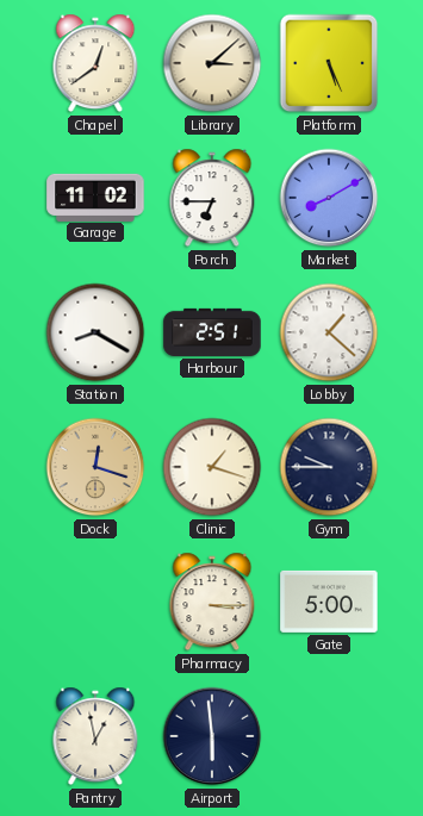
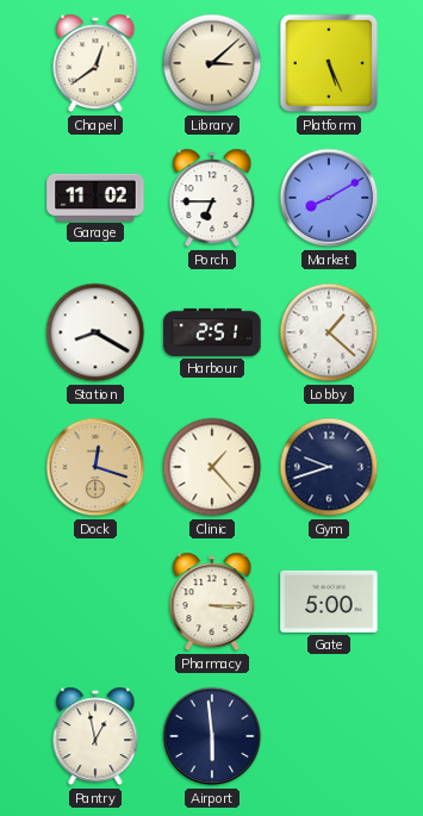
Clinic: 1:18 -> 1:23 (212, 467)
Gym: 9:45 -> 9:42 (329, 467)
